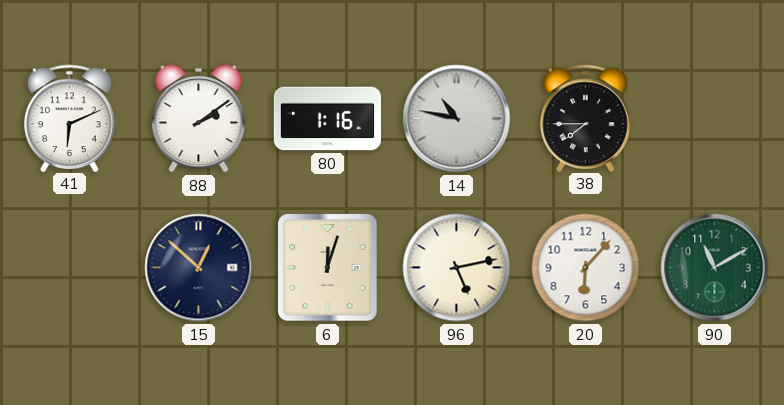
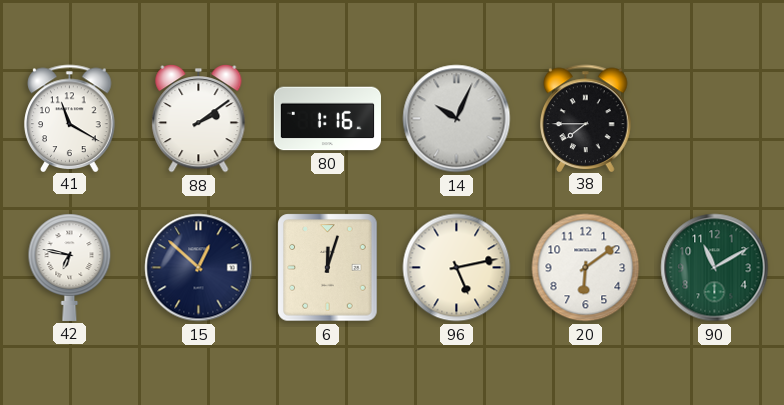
41: 6:11 -> 11:20 (70, 118)
14: 10:47 -> 10:04 (457, 119)
42: none -> 6:47 (70, 267)
20: 6:07 -> 6:09 (586, 268)
